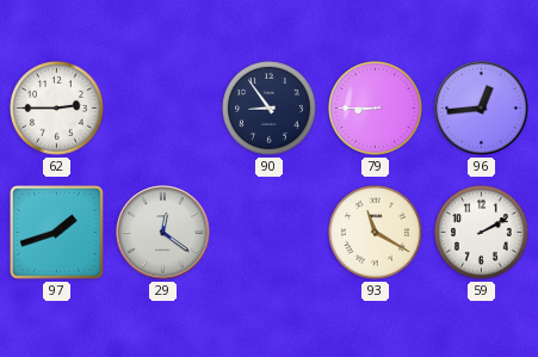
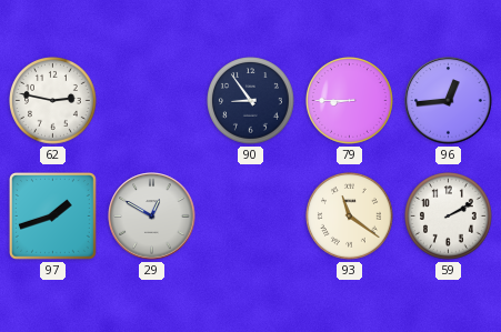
62: 2:45 -> 2:47 (53, 101)
29: 12:21 -> 12:50 (152, 217)
93: 11:20 -> 11:21 (350, 217)
